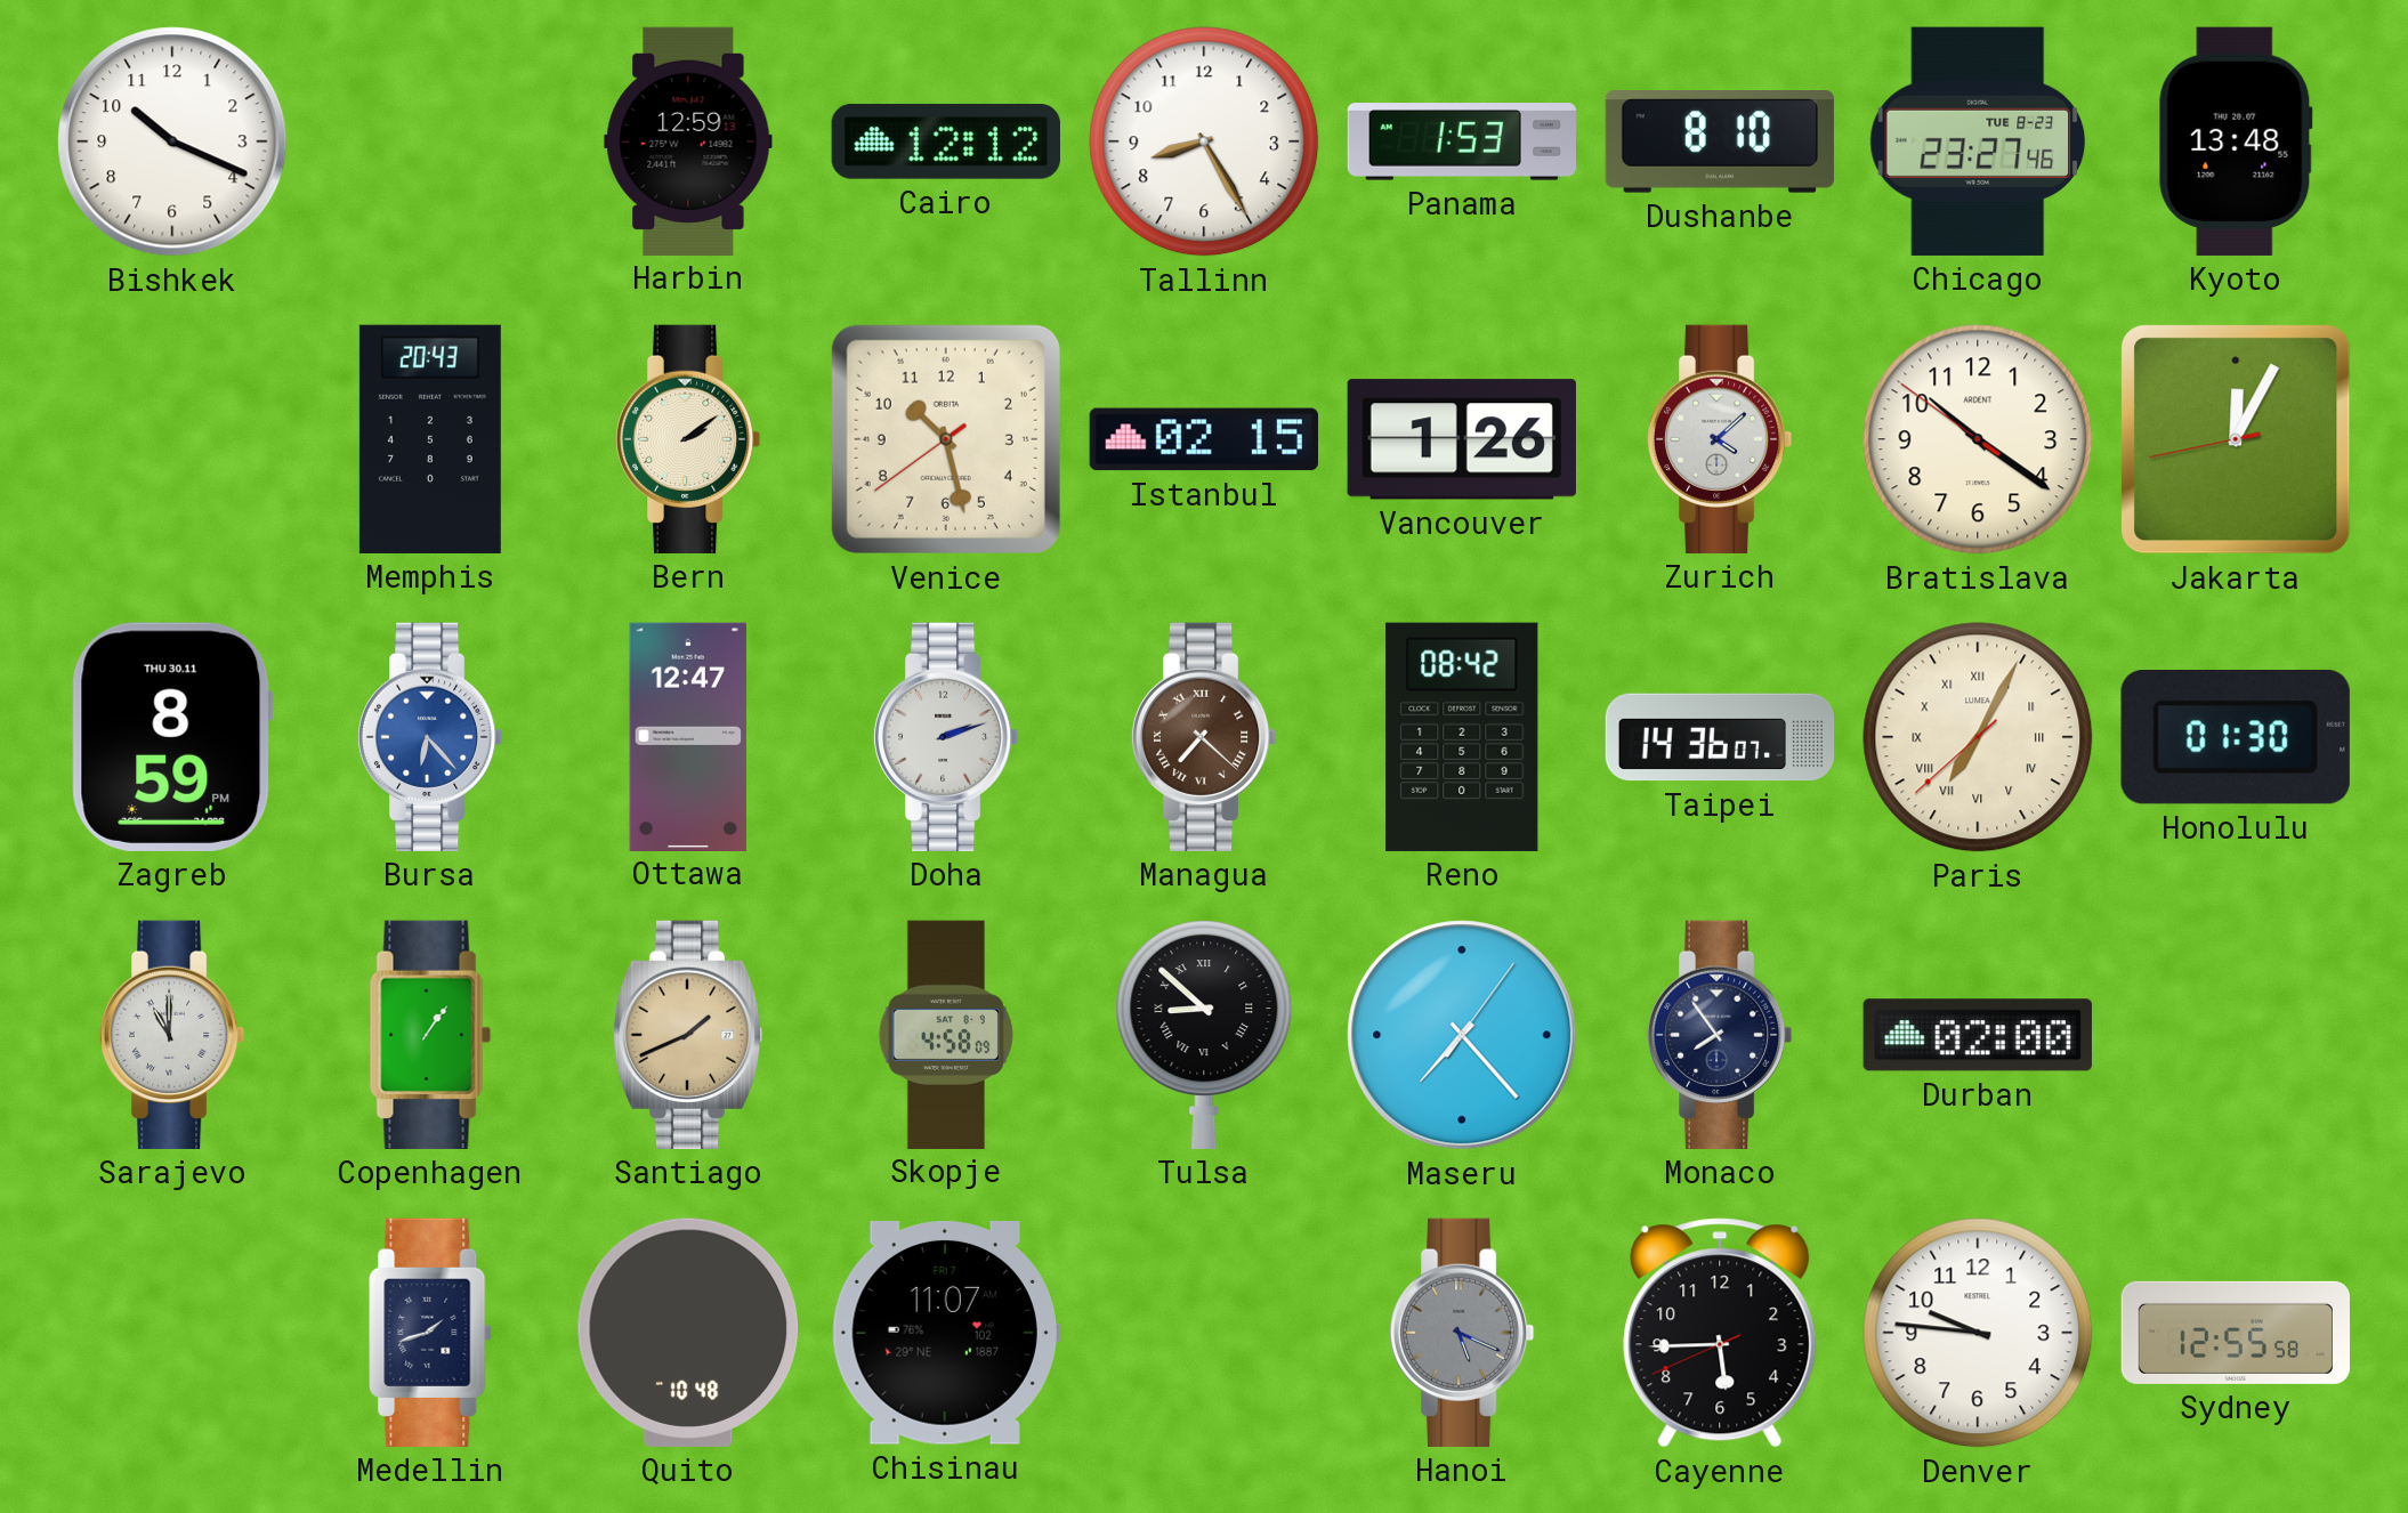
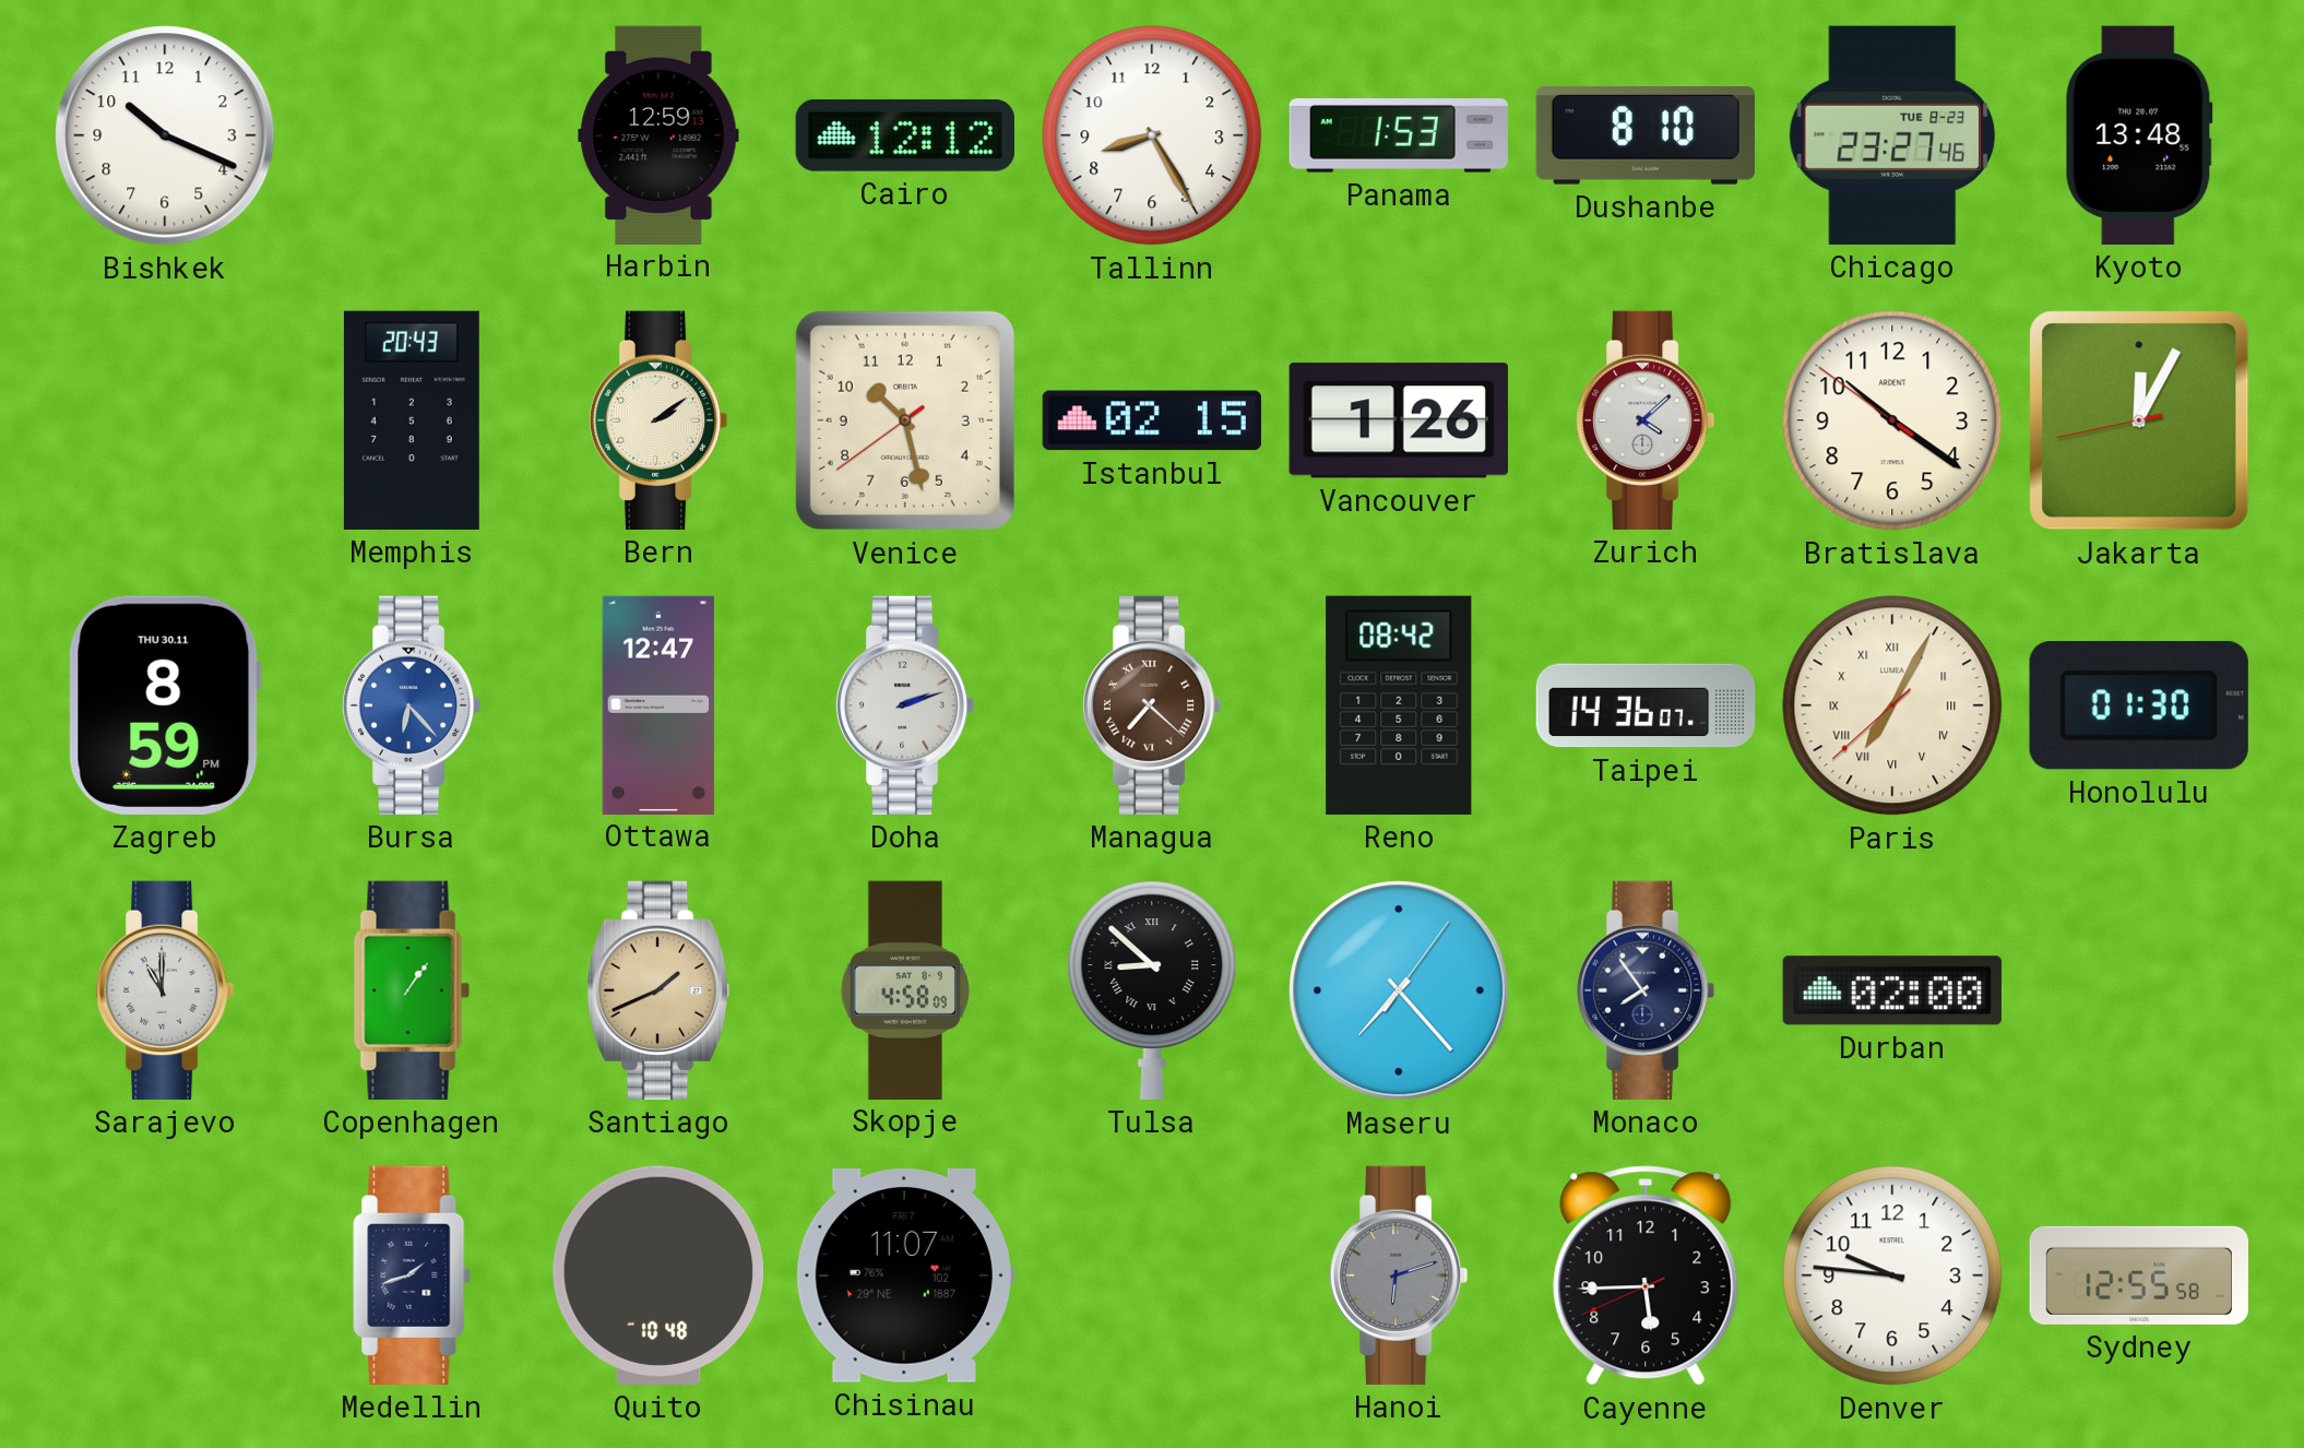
Hanoi: 5:19 -> 6:12 (1399, 1275)
